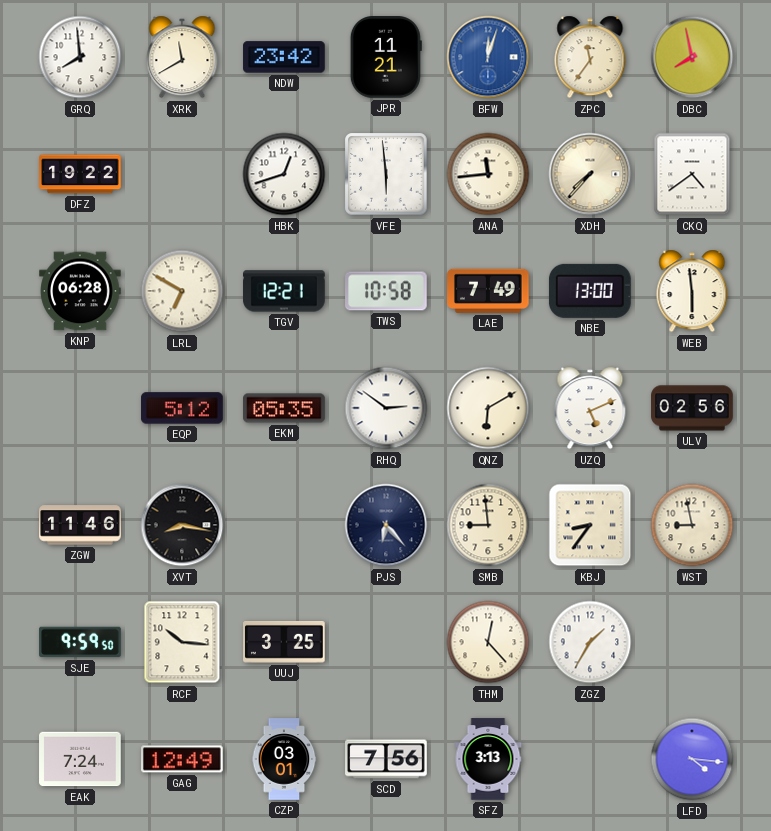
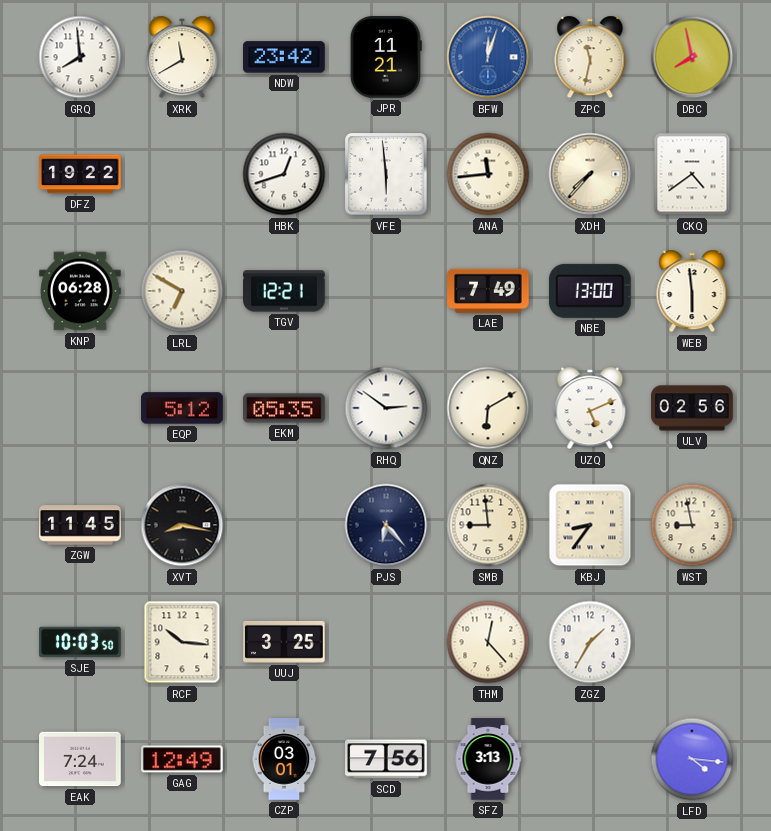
ZPC: 11:36 -> 11:32 (590, 57)
TWS: 10:58 -> none (386, 291)
ZGW: 11:46 -> 11:45 (80, 525)
SJE: 9:59 -> 10:03 (80, 642)
